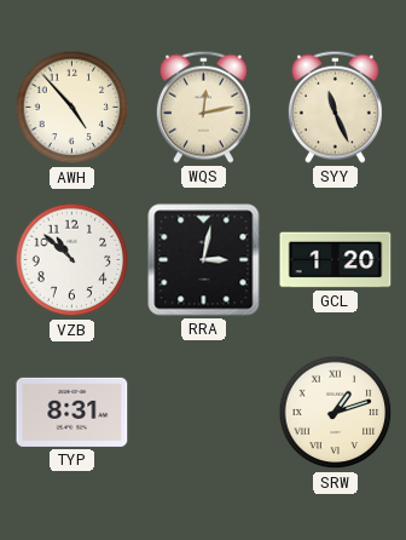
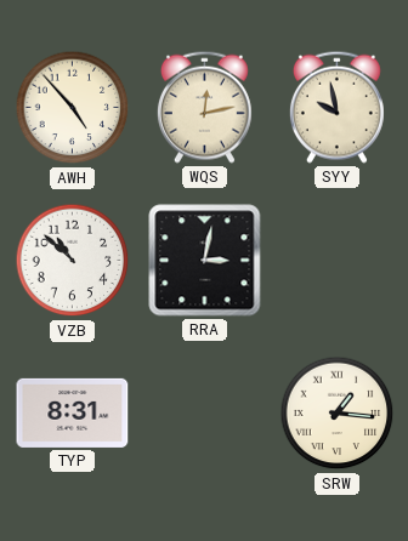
SYY: 11:26 -> 9:58 (336, 107)
GCL: 1:20 -> none (336, 260)
SRW: 1:12 -> 1:16 (338, 414)
